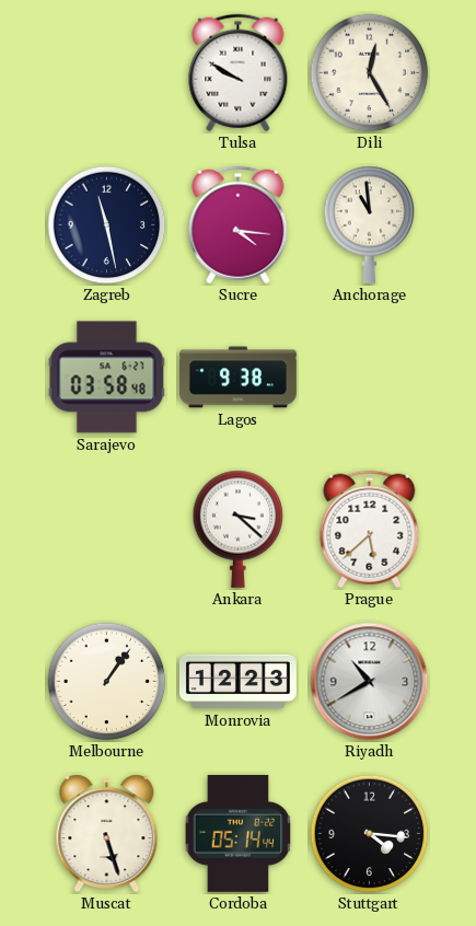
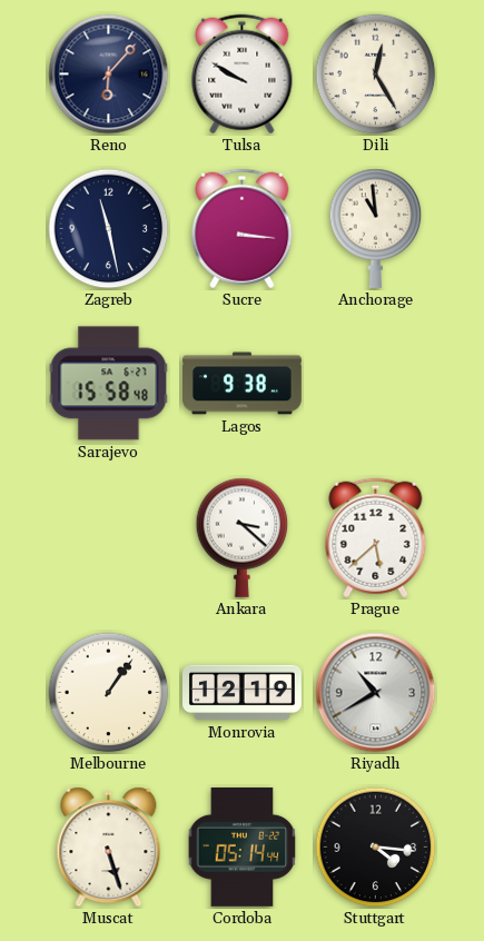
Reno: none -> 6:07 (109, 75)
Sucre: 4:16 -> 3:16 (243, 229)
Sarajevo: 03:58 -> 15:58 (109, 384)
Monrovia: 12:23 -> 12:19 (243, 693)
